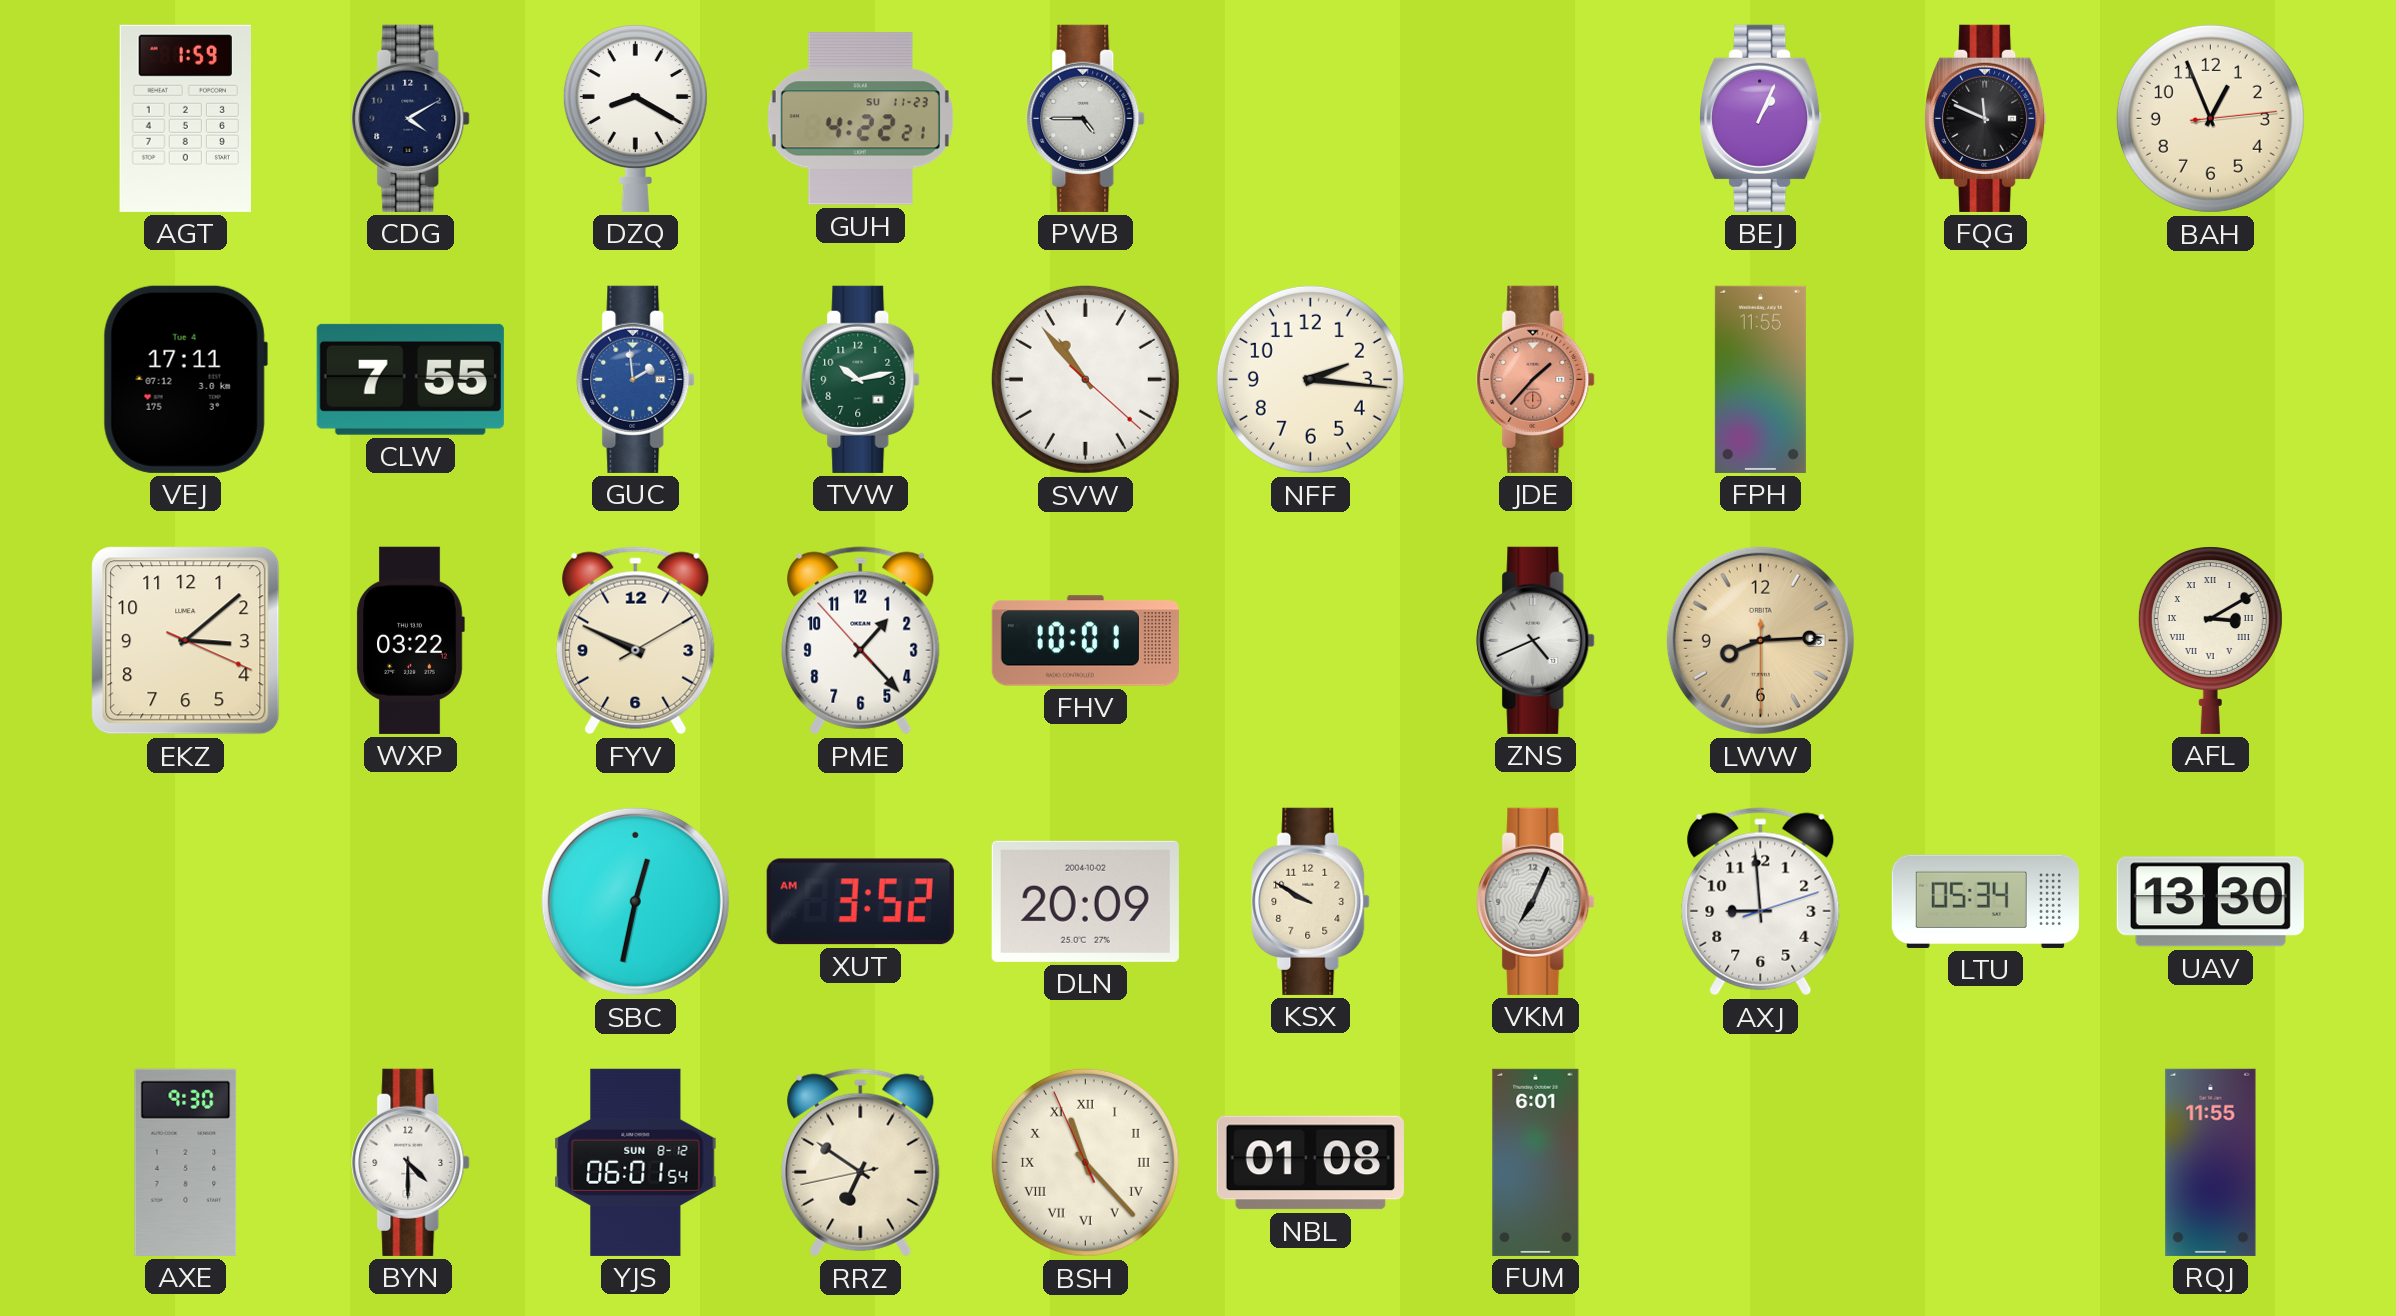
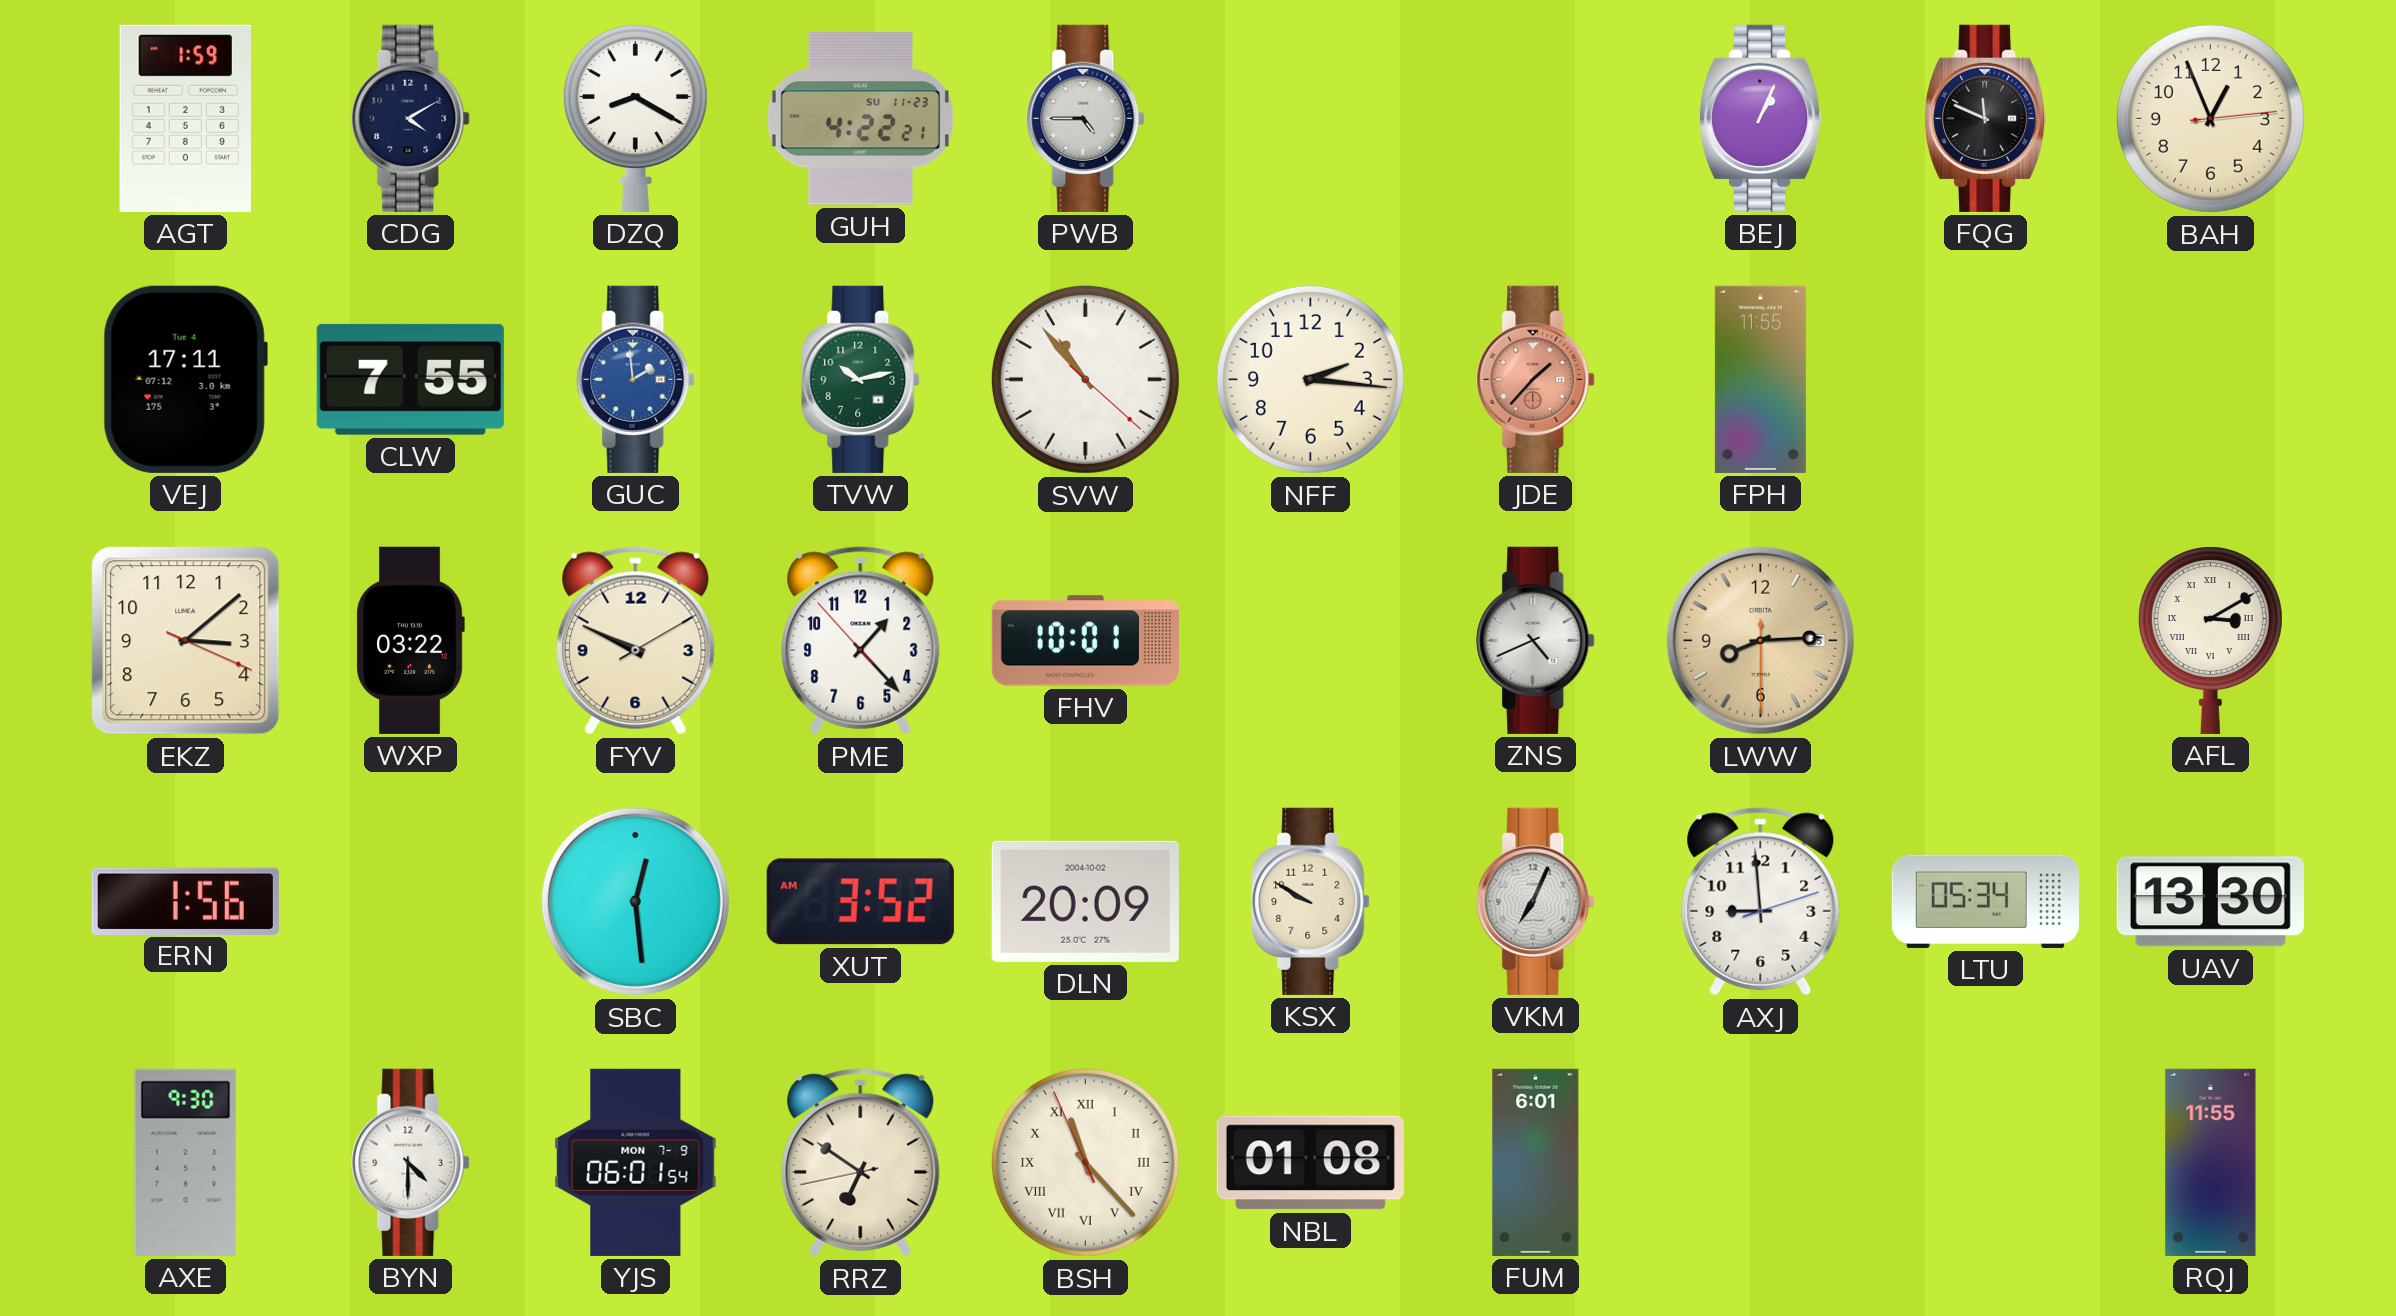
ERN: none -> 1:56 (185, 901)
SBC: 12:32 -> 12:29 (635, 901)
YJS date: SUN 8-12 -> MON 7-9 (636, 1162)
